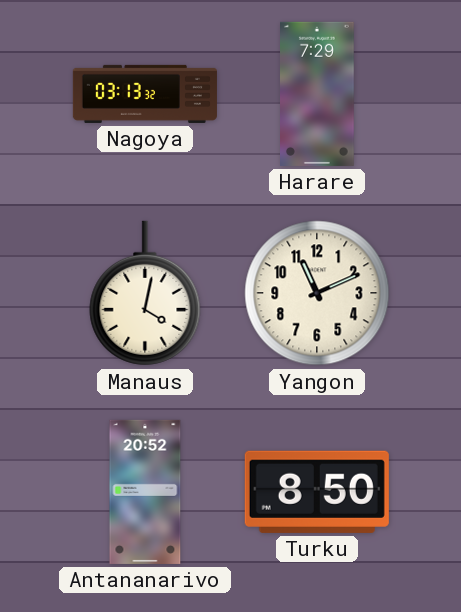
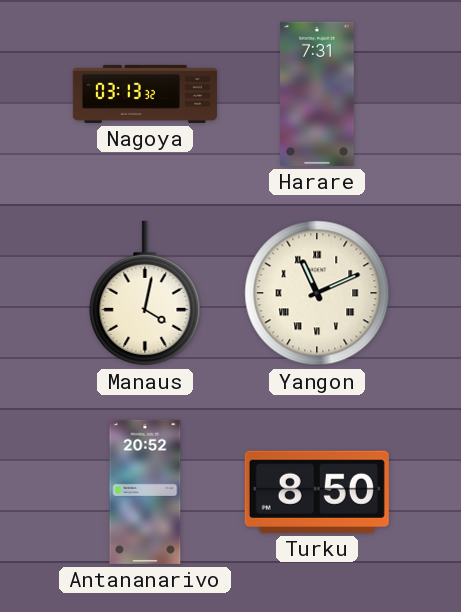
Harare: 7:29 -> 7:31 (318, 94)
Yangon numerals: Arabic -> Roman (317, 293)
